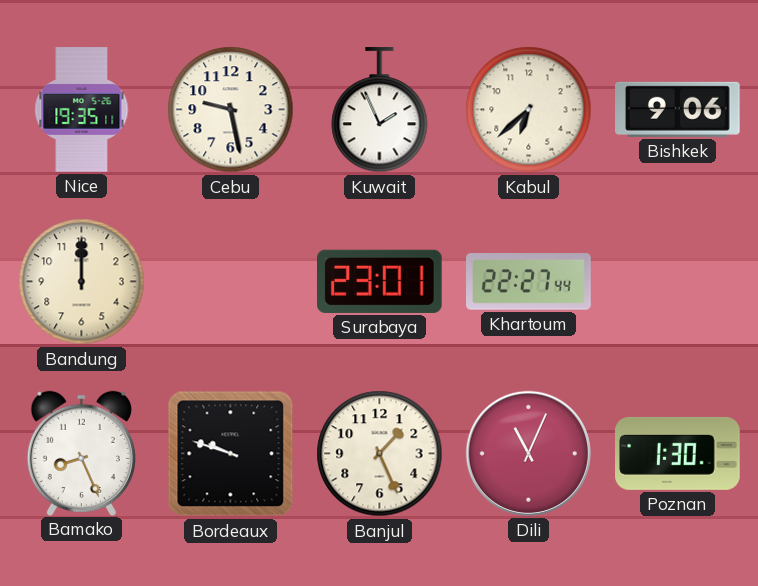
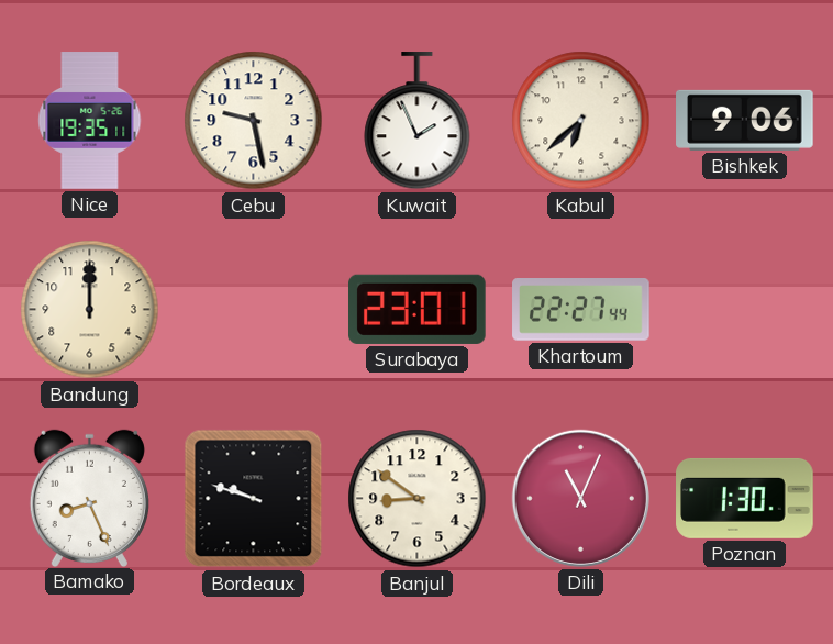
Banjul: 1:26 -> 8:51 (418, 499)
